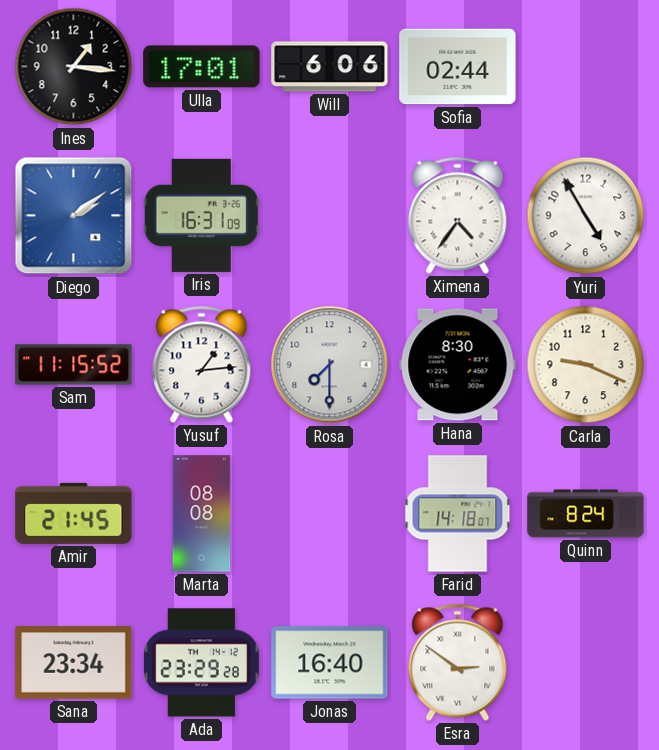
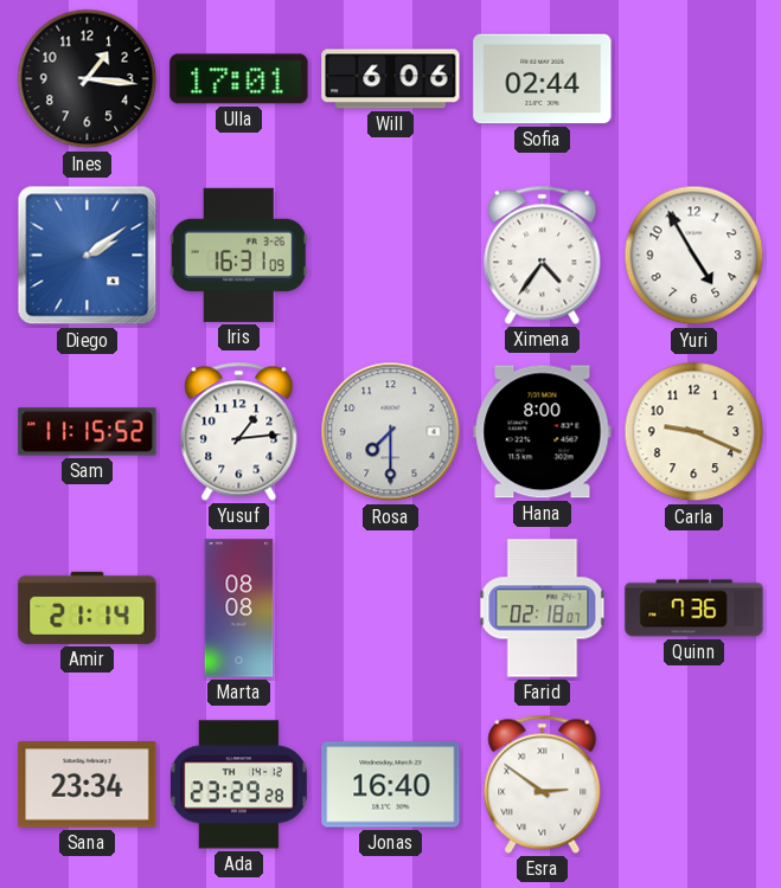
Hana: 8:30 -> 8:00 (543, 432)
Amir: 21:45 -> 21:14 (88, 607)
Farid: 14:18 -> 02:18 (543, 609)
Quinn: 8:24 -> 7:36 (694, 609)
